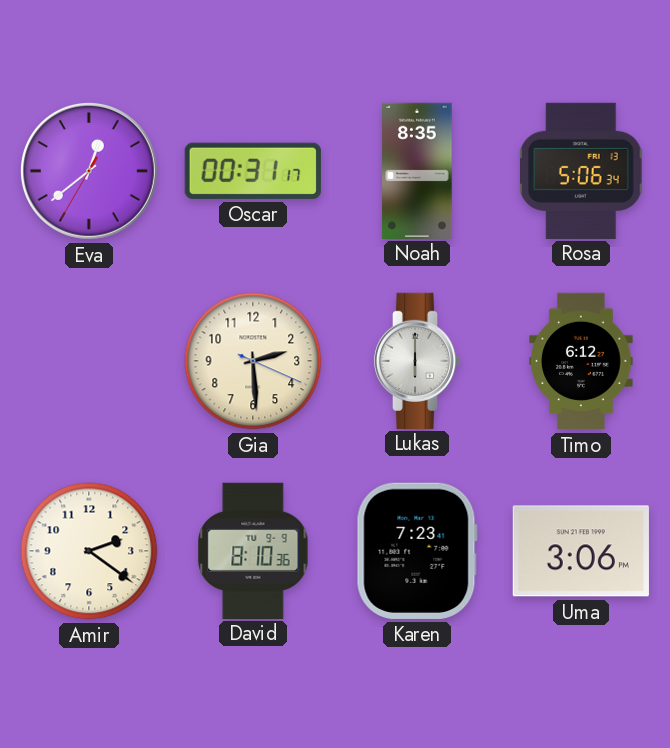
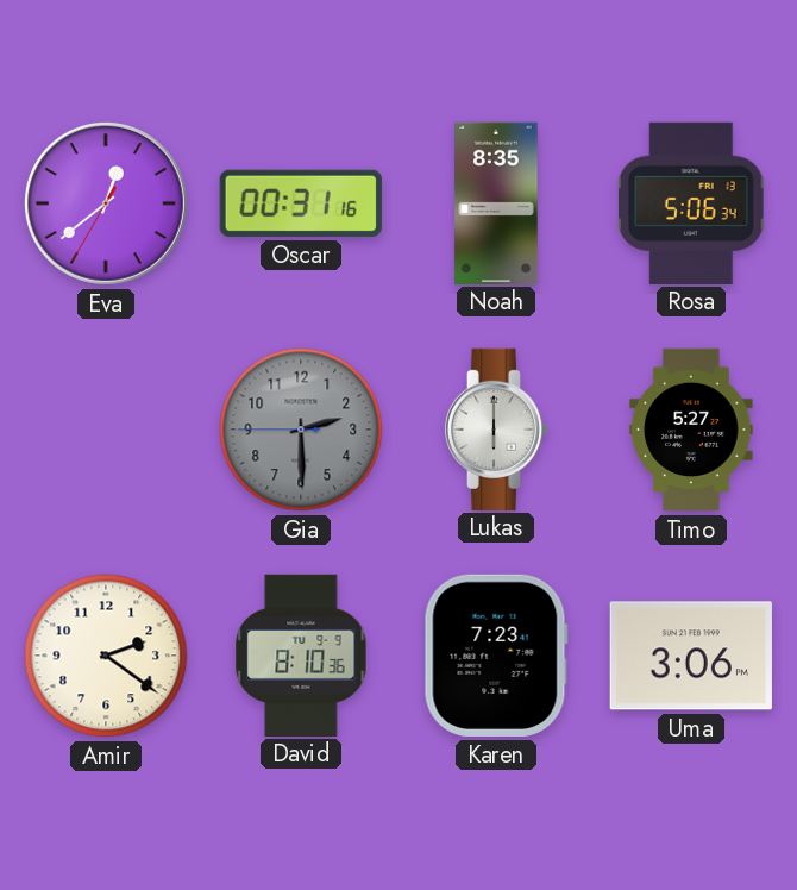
Oscar: 00:31:17 -> 00:31:16 (301, 203)
Gia: 2:29:19 -> 2:29:45 (301, 430)
Gia dial: cream -> grey (301, 430)
Timo: 6:12 -> 5:27 (691, 430)
